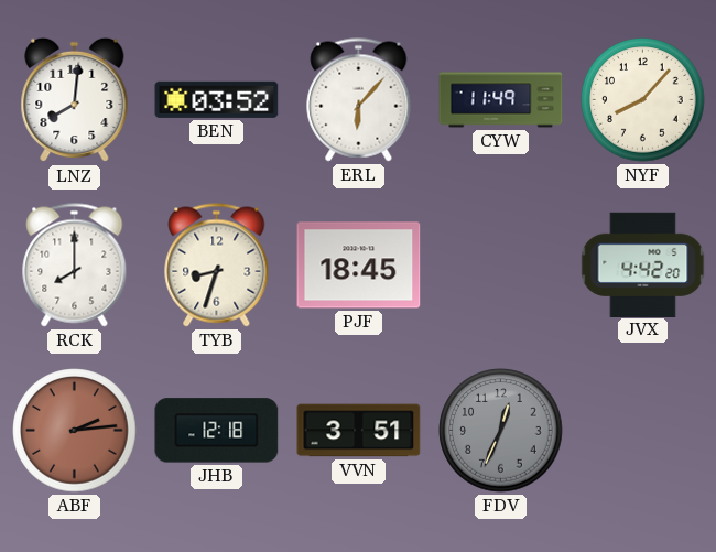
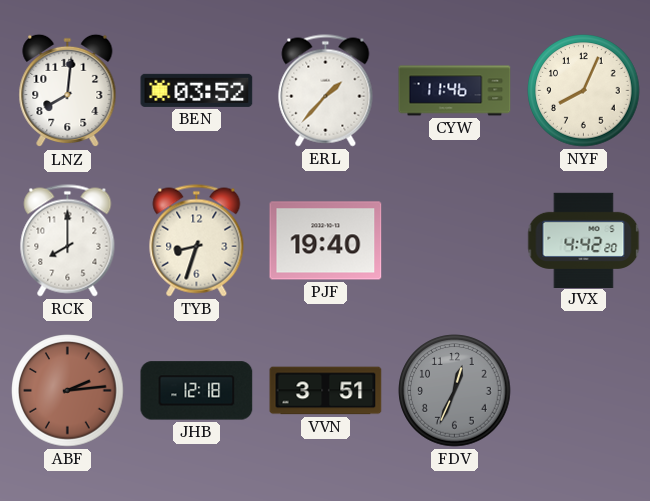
ERL: 6:07 -> 1:37 (326, 91)
CYW: 11:49 -> 11:46 (455, 91)
NYF: 8:07 -> 8:04 (584, 91)
PJF: 18:45 -> 19:40 (326, 241)
